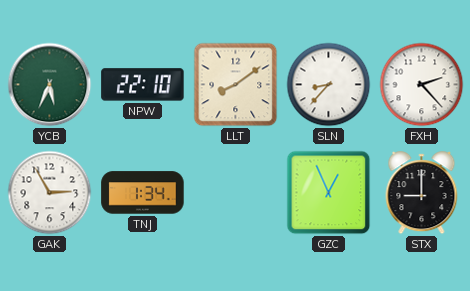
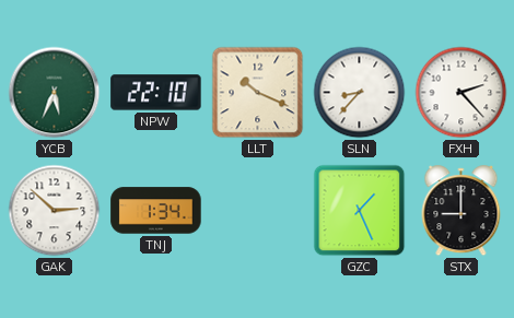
LLT: 8:09 -> 10:19 (258, 93)
GAK: 2:55 -> 2:52 (55, 211)
GZC: 12:56 -> 1:26 (360, 211)
